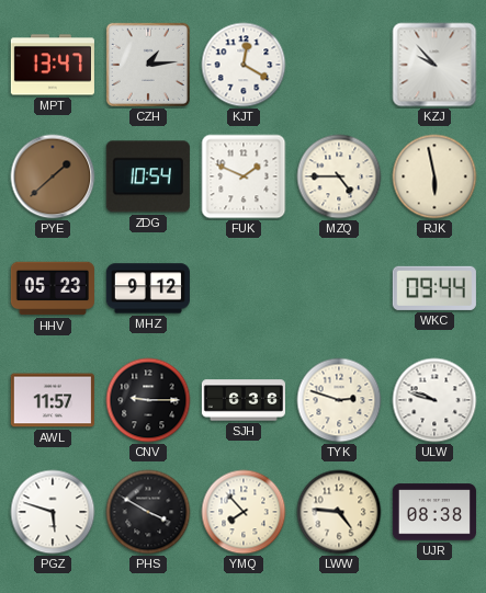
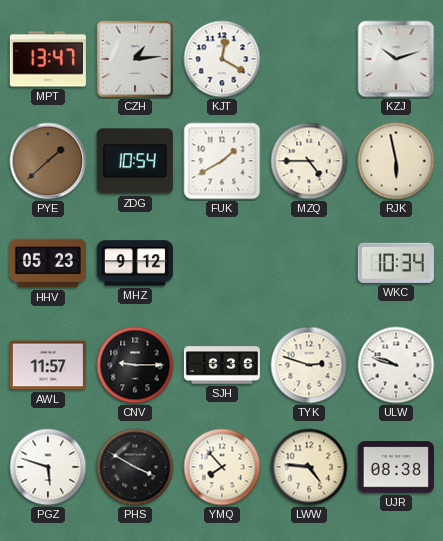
KZJ: 9:53 -> 10:12 (396, 59)
FUK: 1:49 -> 1:40 (222, 161)
WKC: 09:44 -> 10:34 (396, 263)
